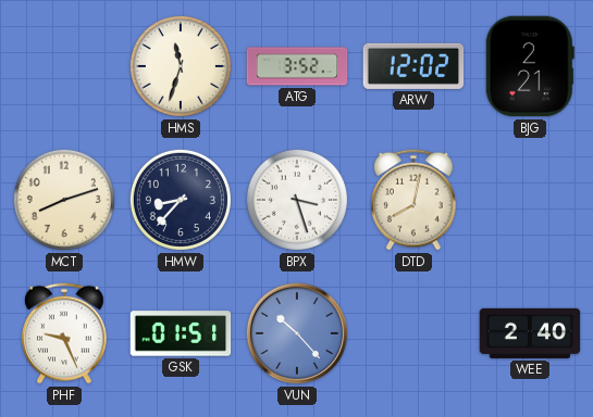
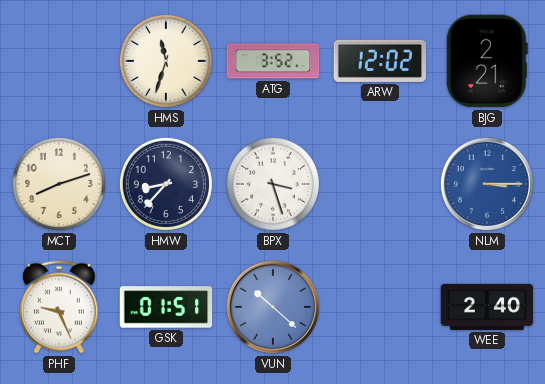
DTD: 8:02 -> none (413, 200)
NLM: none -> 3:15 (487, 184)
VUN: 10:23 -> 10:22 (273, 307)
